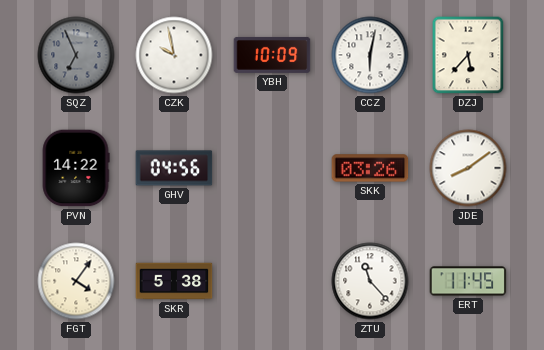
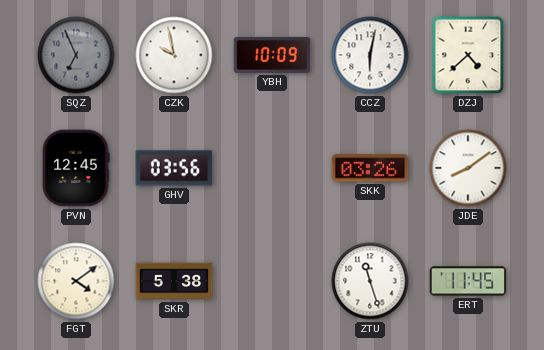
DZJ: 5:37 -> 4:38 (468, 55)
PVN: 14:22 -> 12:45 (76, 168)
GHV: 04:56 -> 03:56 (174, 168)
FGT: 4:06 -> 4:09 (76, 281)
ZTU: 11:23 -> 11:27 (370, 281)
